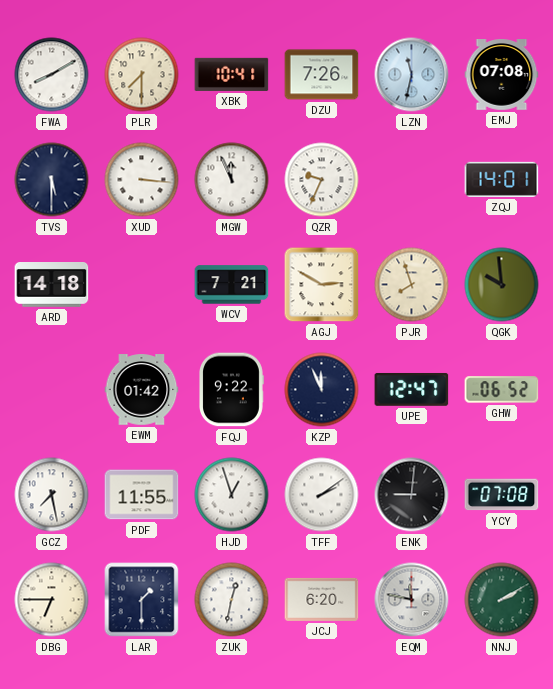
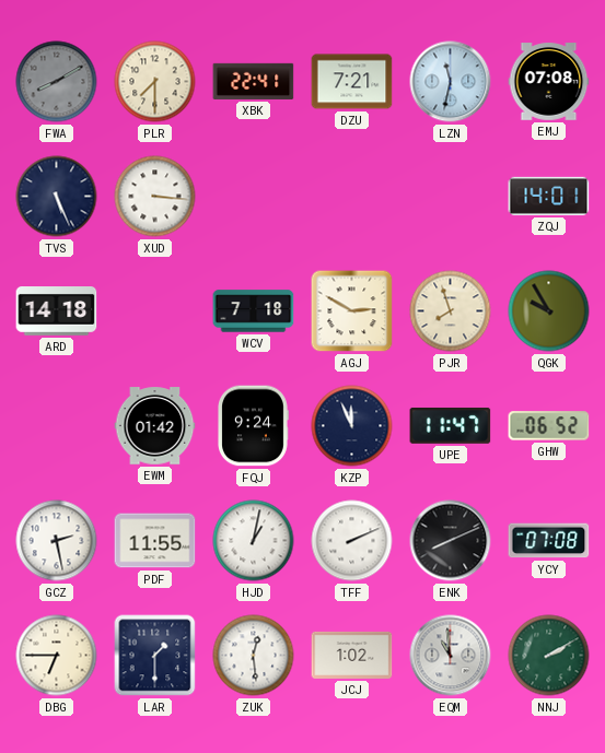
FWA dial: white -> grey (57, 82)
XBK: 10:41 -> 22:41 (254, 81)
DZU: 7:26 -> 7:21 (352, 82)
TVS: 5:30 -> 5:26 (57, 197)
MGW: 11:56 -> none (232, 180)
QZR: 9:34 -> none (322, 180)
WCV: 7:21 -> 7:18 (254, 311)
QGK: 9:59 -> 9:55 (549, 311)
FQJ: 9:22 -> 9:24 (254, 426)
UPE: 12:47 -> 11:47 (451, 425)
GCZ: 7:28 -> 2:28 (57, 541)
HJD: 12:57 -> 1:02 (254, 541)
TFF: 2:09 -> 2:11 (352, 541)
ENK: 9:01 -> 8:11 (451, 541)
ZUK: 12:32 -> 12:29 (254, 656)
JCJ: 6:20 -> 1:02 (352, 655)
EQM: 11:47 -> 10:59 (451, 656)
